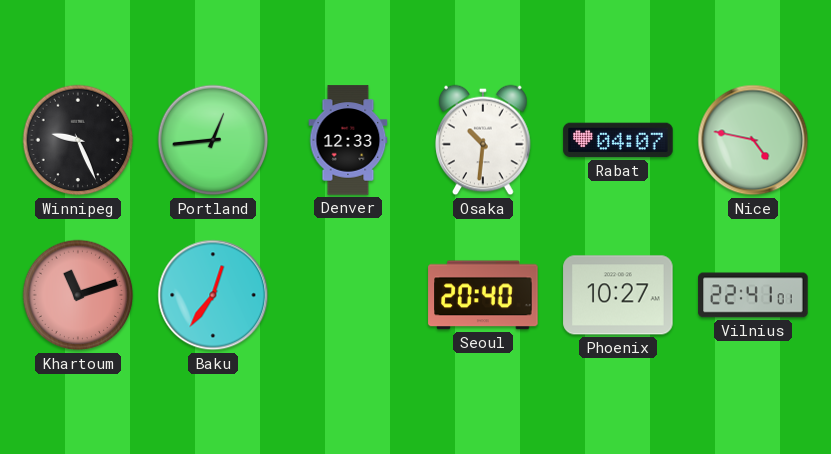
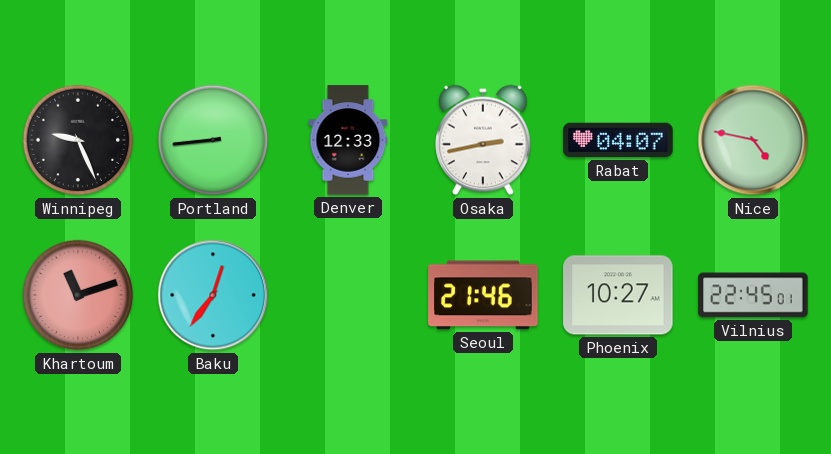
Portland: 12:44 -> 8:44 (213, 140)
Osaka: 10:31 -> 2:43 (483, 140)
Seoul: 20:40 -> 21:46 (483, 295)
Vilnius: 22:41 -> 22:45 (753, 295)
